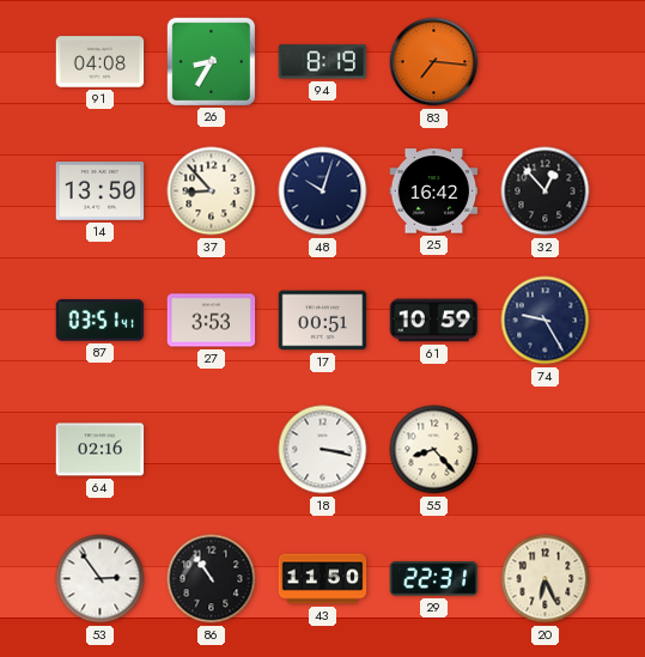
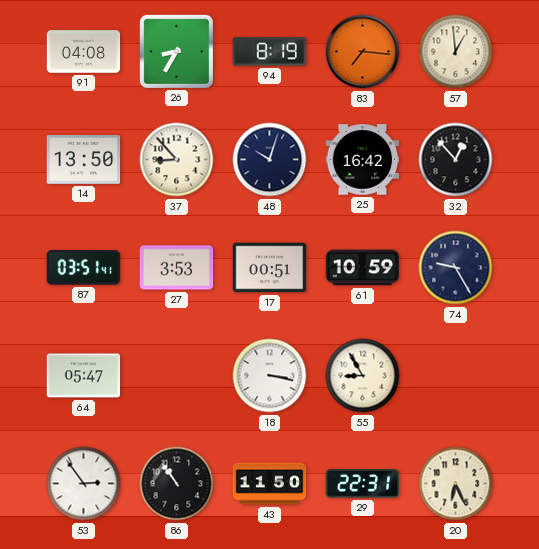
57: none -> 12:59 (456, 52)
64: 02:16 -> 05:47 (84, 376)
55: 8:23 -> 8:55 (363, 376)
